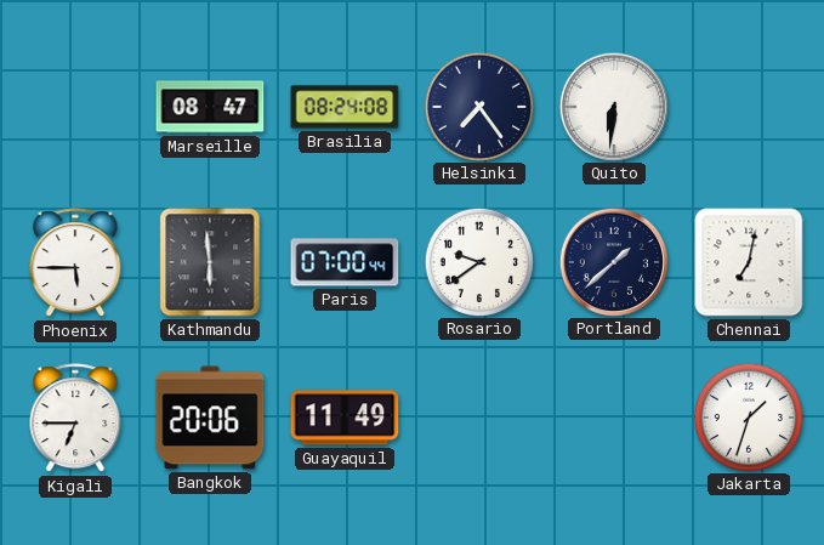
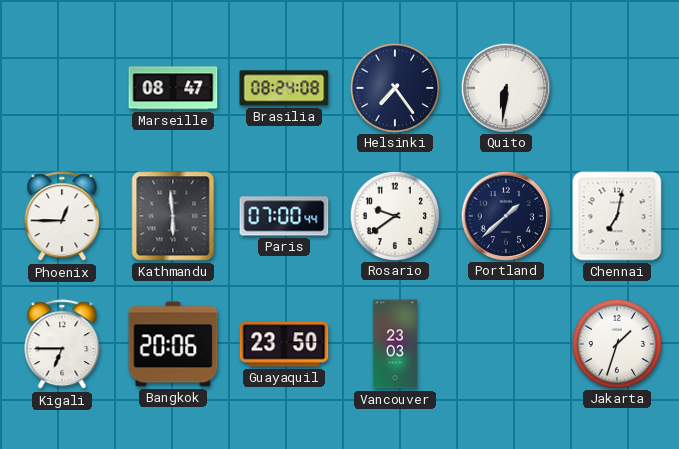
Phoenix: 5:45 -> 12:45 (62, 217)
Guayaquil: 11:49 -> 23:50 (284, 344)
Vancouver: none -> 23:03 (395, 344)
